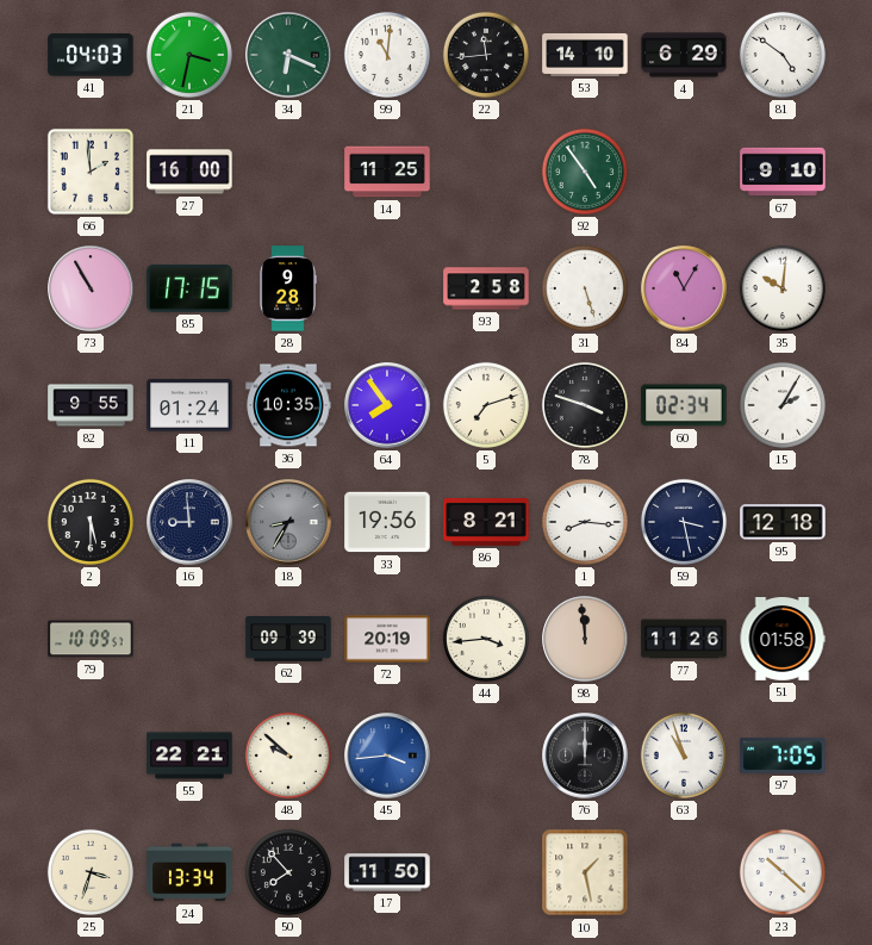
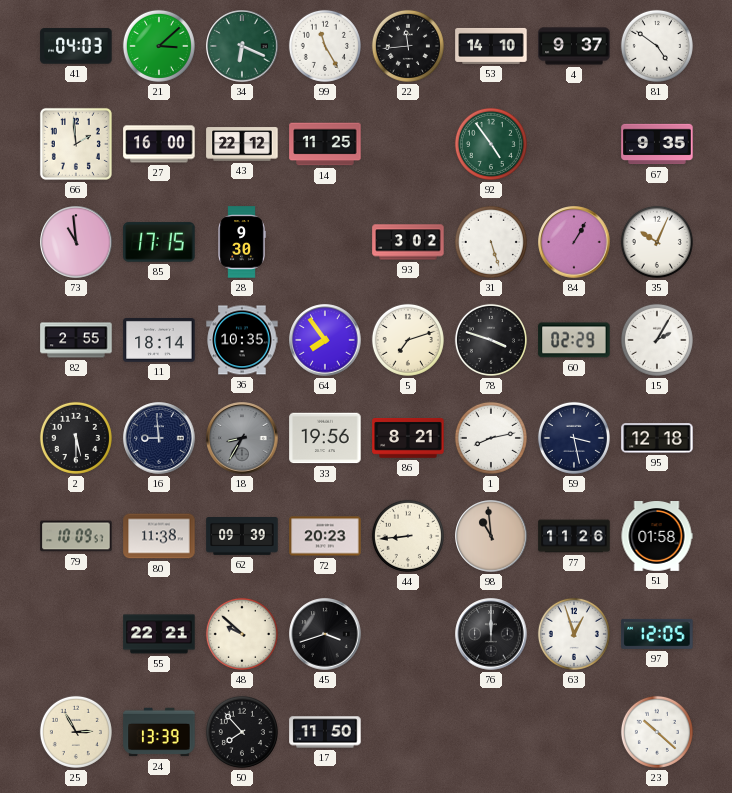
21: 3:32 -> 3:08 (159, 46)
99: 11:01 -> 11:25 (325, 46)
4: 6:29 -> 9:37 (574, 46)
43: none -> 22:12 (242, 144)
67: 9:10 -> 9:35 (657, 144)
73: 10:55 -> 10:59 (76, 242)
28: 9:28 -> 9:30 (242, 242)
93: 2:58 -> 3:02 (408, 242)
84: 11:05 -> 1:05 (574, 242)
35: 10:01 -> 10:04 (657, 242)
82: 9:55 -> 2:55 (76, 340)
11: 01:24 -> 18:14 (159, 341)
60: 02:34 -> 02:29 (574, 340)
1: 8:16 -> 8:13 (491, 438)
80: none -> 11:38 (159, 536)
72: 20:19 -> 20:23 (325, 536)
44: 3:44 -> 8:44 (408, 536)
98: 11:59 -> 10:59 (491, 536)
45: 3:44 -> 3:42 (325, 634)
45 dial: blue -> black (325, 634)
63: 10:57 -> 12:57 (574, 634)
97: 7:05 -> 12:05 (657, 634)
25: 3:33 -> 2:55 (76, 732)
24: 13:34 -> 13:39 (159, 732)
10: 1:28 -> none (585, 872)
